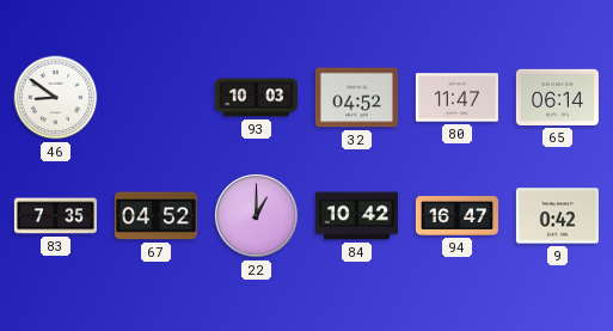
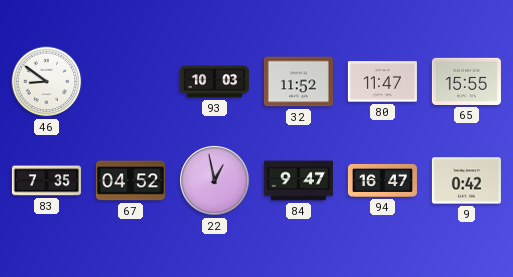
32: 04:52 -> 11:52 (298, 82)
65: 06:14 -> 15:55 (466, 81)
22: 1:00 -> 12:58 (214, 180)
84: 10:42 -> 9:47 (298, 181)
